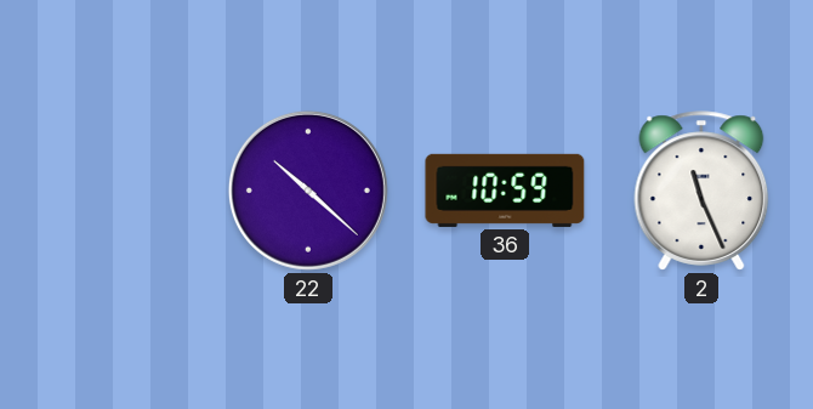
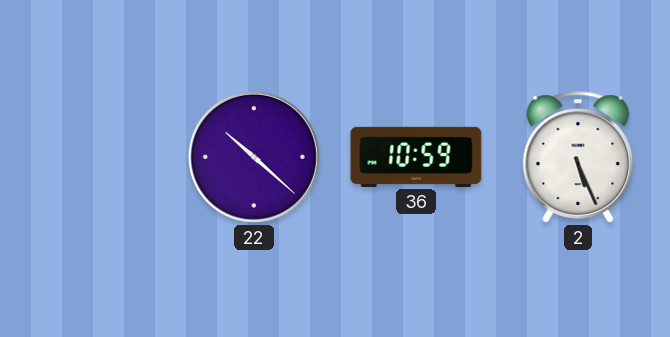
2: 11:26 -> 5:26 (578, 157)
